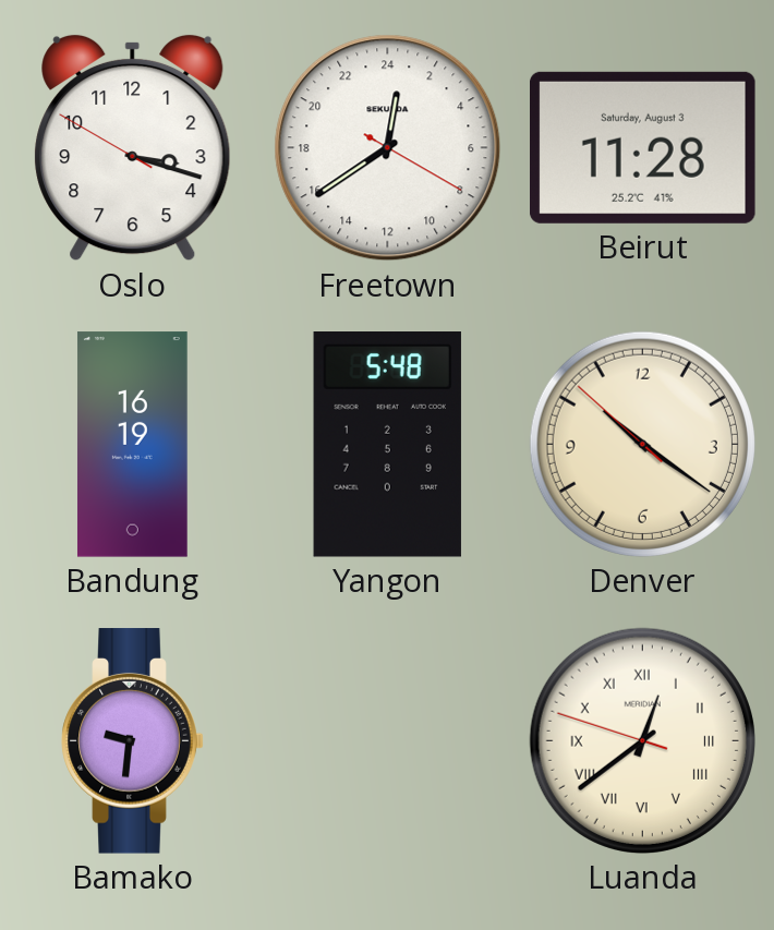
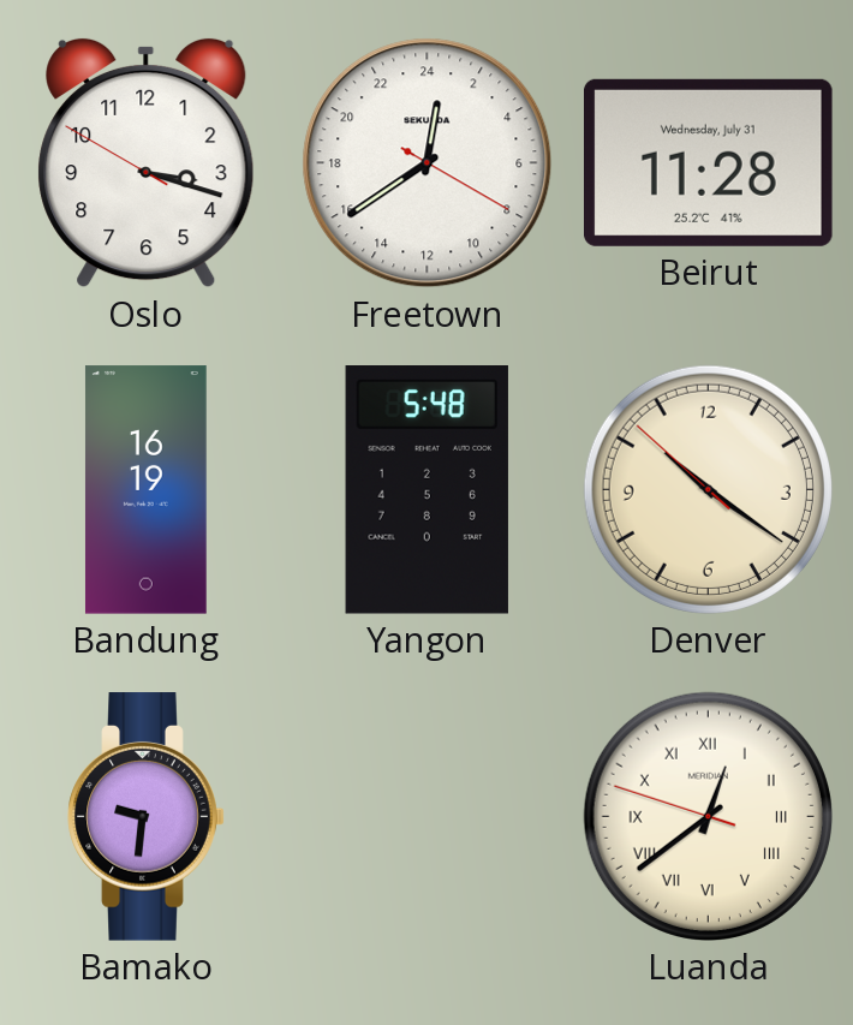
Beirut date: Saturday, August 3 -> Wednesday, July 31 (709, 162)
